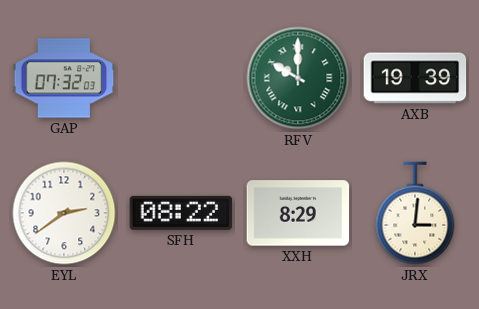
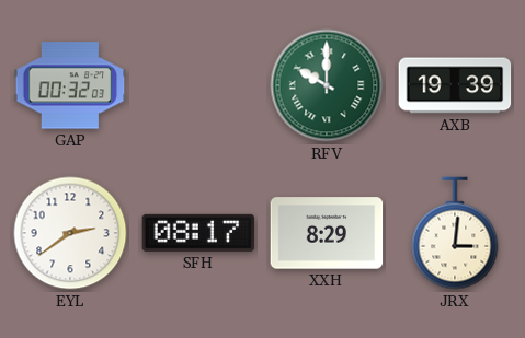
GAP: 07:32 -> 00:32 (70, 85)
SFH: 08:22 -> 08:17 (198, 233)
